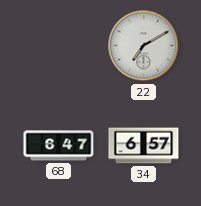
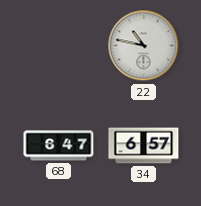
22: 7:10 -> 10:47 (144, 46)
